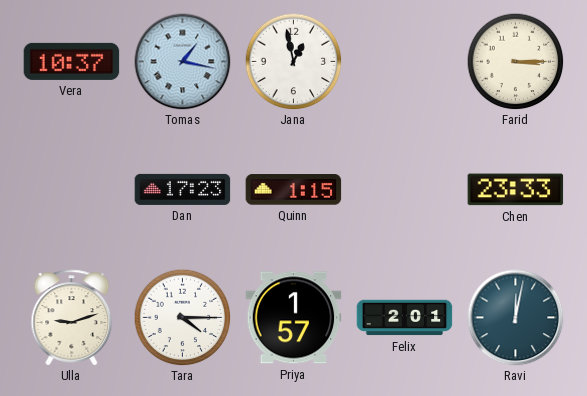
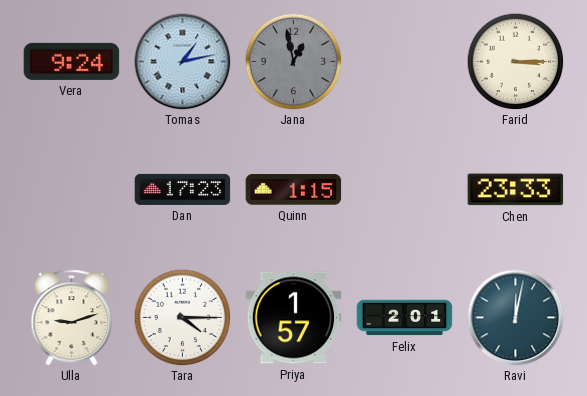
Vera: 10:37 -> 9:24 (72, 61)
Tomas: 1:17 -> 1:13 (183, 62)
Jana dial: white -> grey (293, 61)
